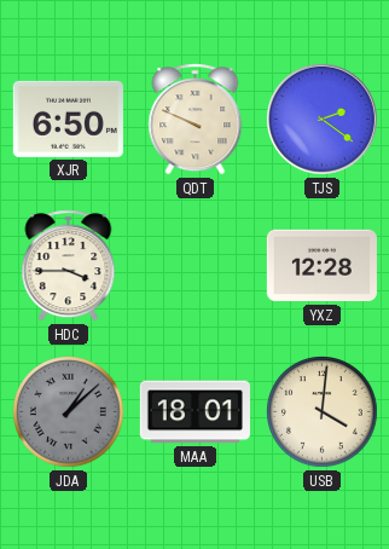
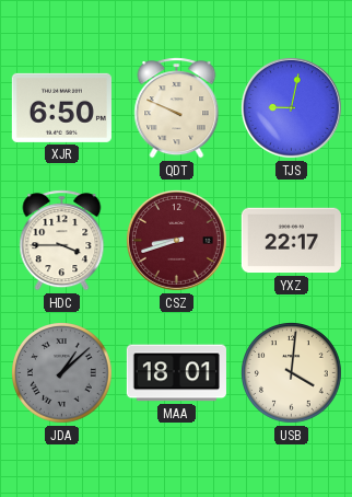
TJS: 2:21 -> 9:02 (291, 107)
CSZ: none -> 8:42 (176, 240)
YXZ: 12:28 -> 22:17 (291, 241)
